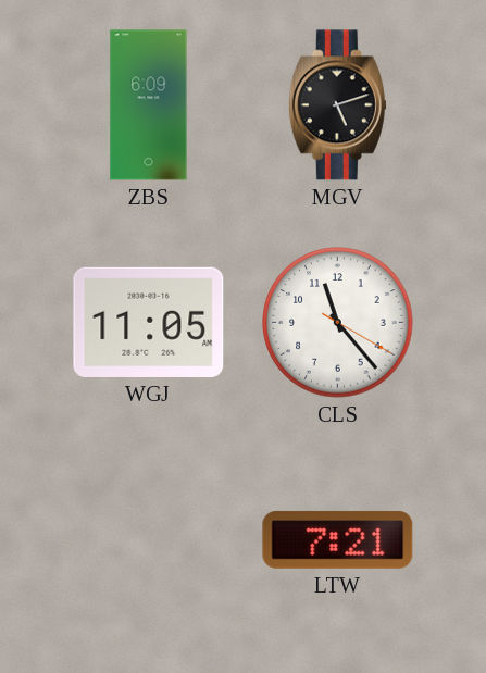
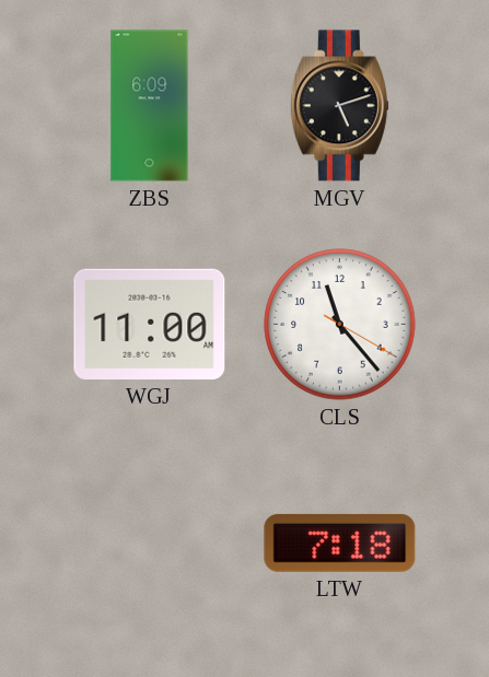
WGJ: 11:05 -> 11:00 (150, 324)
LTW: 7:21 -> 7:18 (340, 542)
